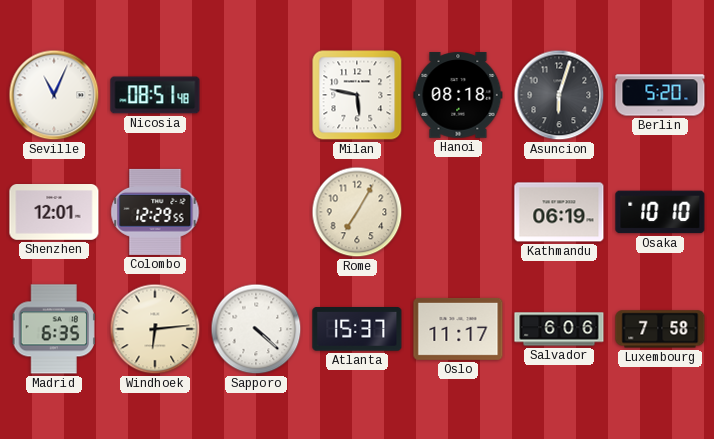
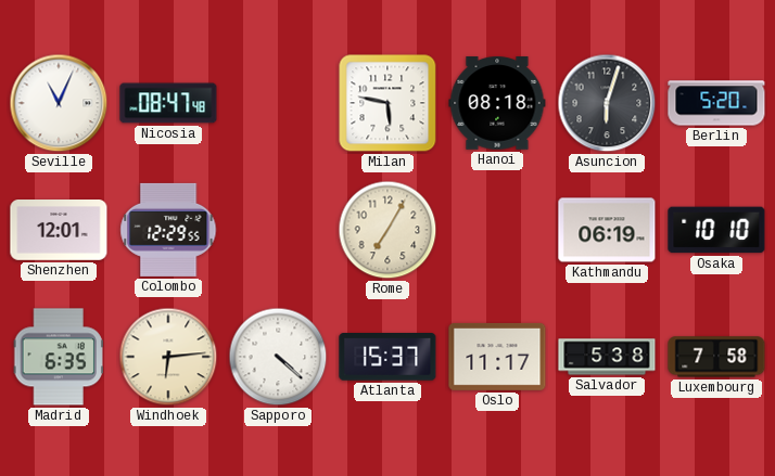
Nicosia: 08:51 -> 08:47 (168, 103)
Salvador: 6:06 -> 5:38 (607, 357)
